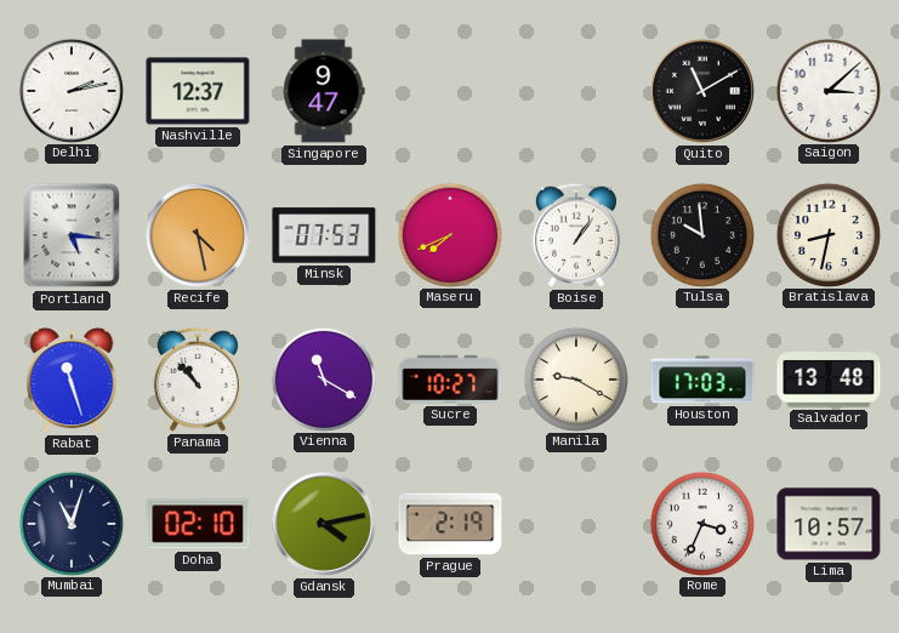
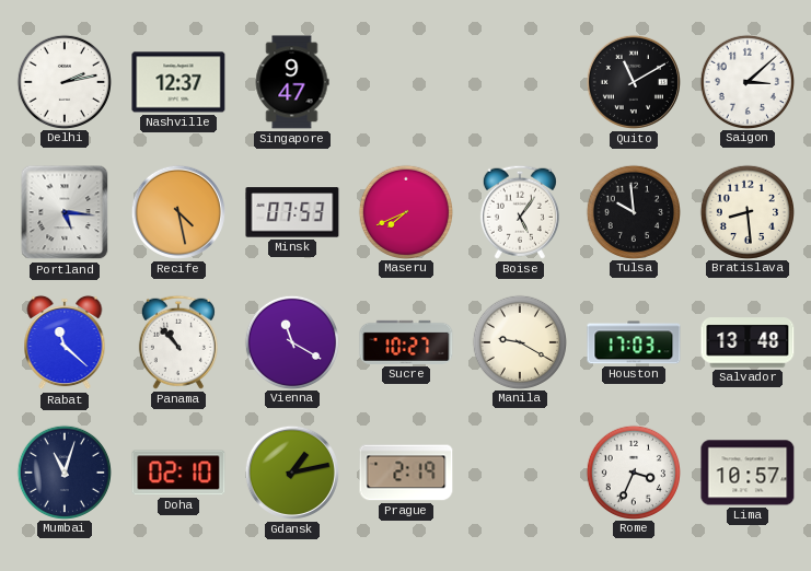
Boise: 1:06 -> 5:06 (520, 212)
Bratislava: 8:32 -> 8:29 (746, 211)
Rabat: 11:27 -> 11:22 (65, 342)
Gdansk: 4:13 -> 1:13 (292, 473)
